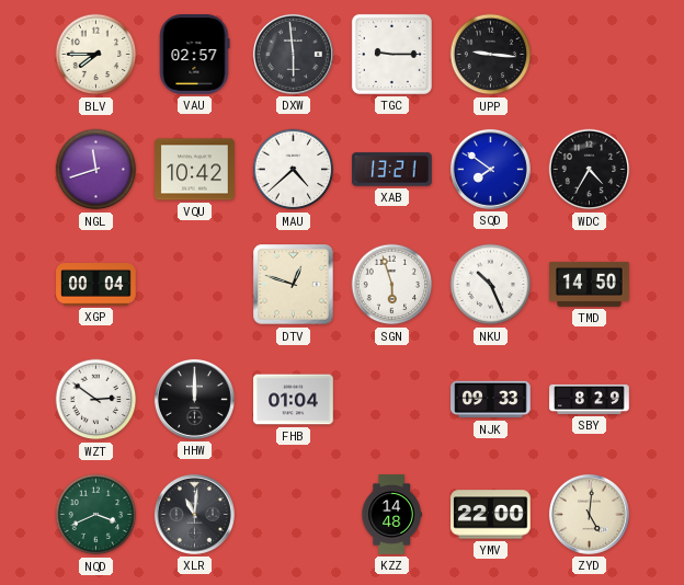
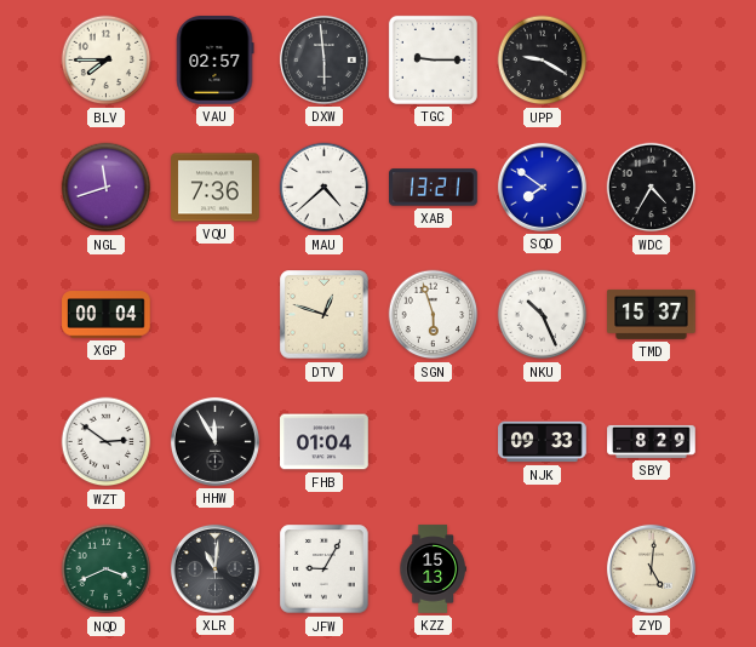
UPP: 9:16 -> 9:20 (543, 61)
VQU: 10:42 -> 7:36 (216, 188)
TMD: 14:50 -> 15:37 (652, 314)
HHW: 12:00 -> 11:55 (214, 441)
JFW: none -> 9:05 (325, 569)
KZZ: 14:48 -> 15:13 (433, 569)
YMV: 22:00 -> none (491, 515)
